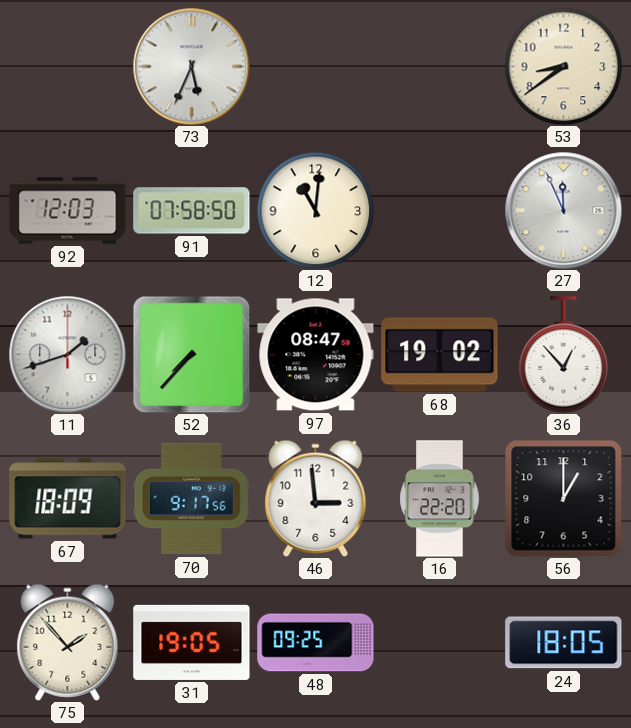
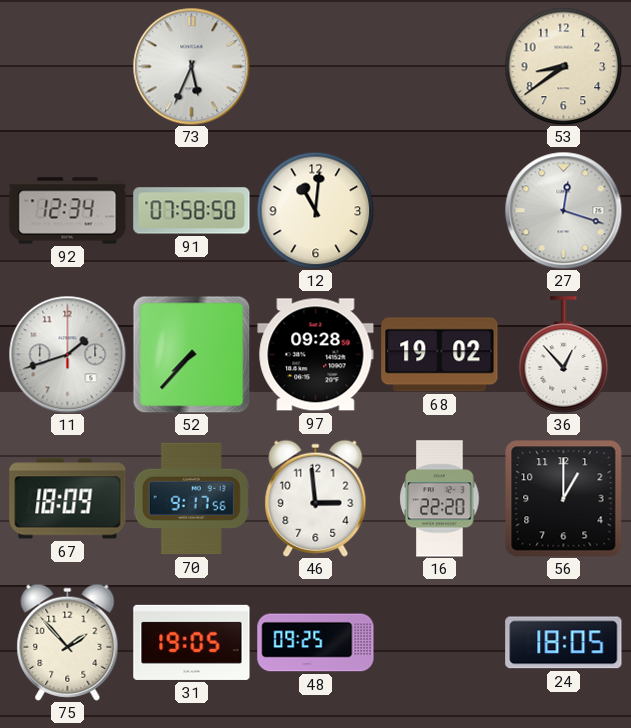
92: 12:03 -> 12:34 (68, 211)
27: 11:56 -> 12:18 (563, 210)
97: 08:47 -> 09:28 (316, 355)
